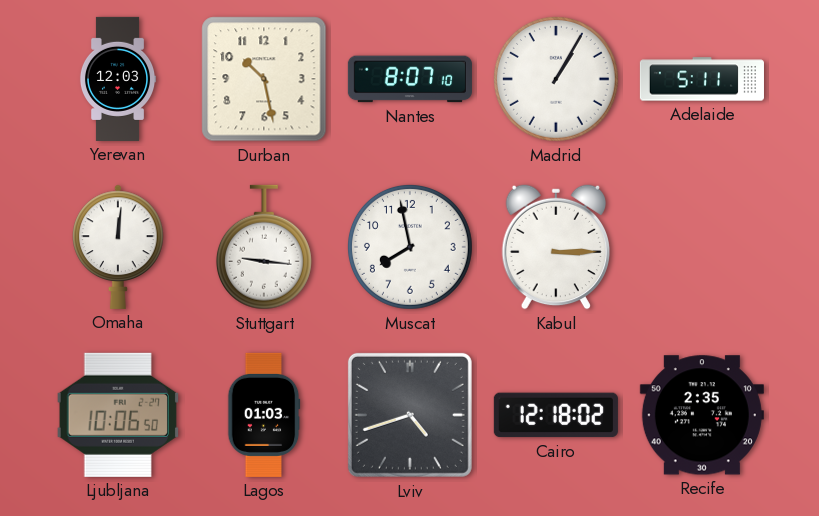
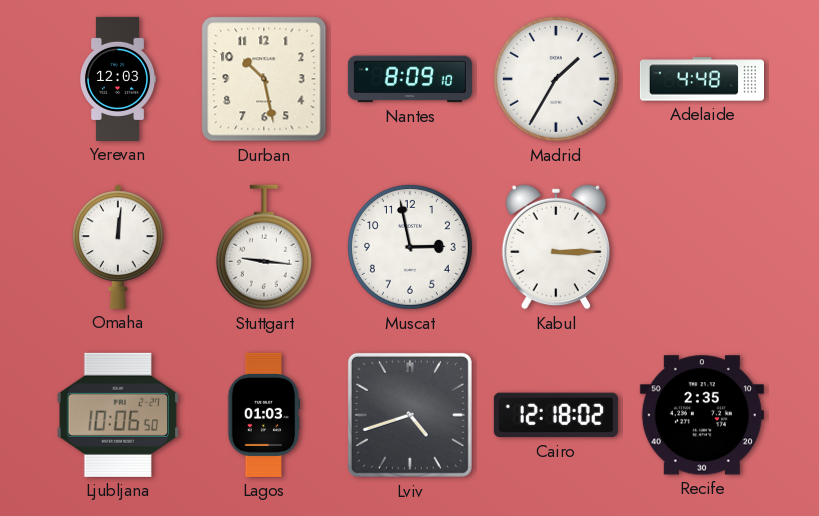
Nantes: 8:07 -> 8:09 (410, 79)
Madrid: 1:05 -> 1:35 (556, 79)
Adelaide: 5:11 -> 4:48 (702, 79)
Muscat: 7:58 -> 2:58 (410, 247)
